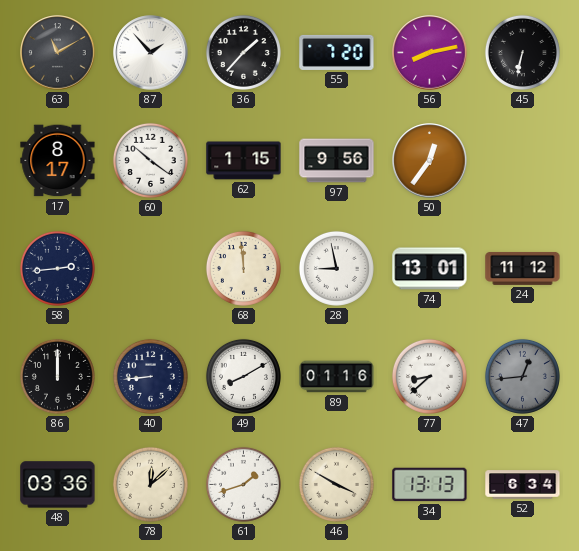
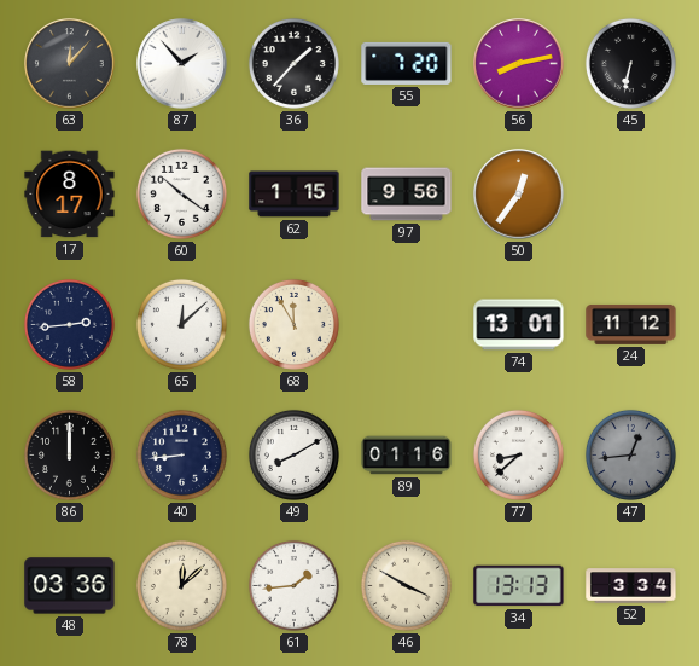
63: 11:10 -> 12:07 (70, 64)
65: none -> 12:08 (181, 324)
68: 11:59 -> 11:55 (293, 324)
28: 8:58 -> none (336, 268)
61: 1:42 -> 1:44 (293, 585)
52: 6:34 -> 3:34 (631, 586)
